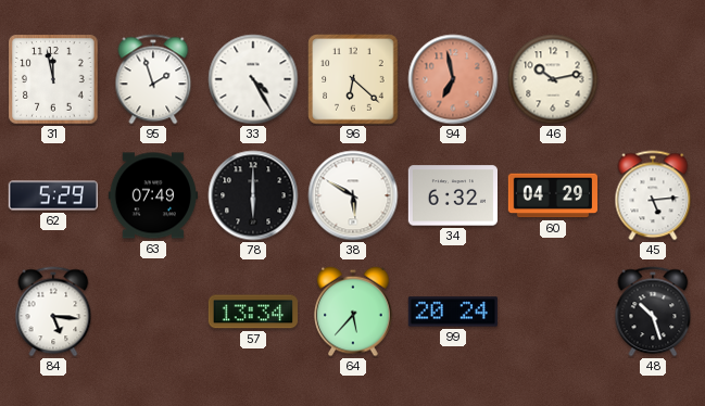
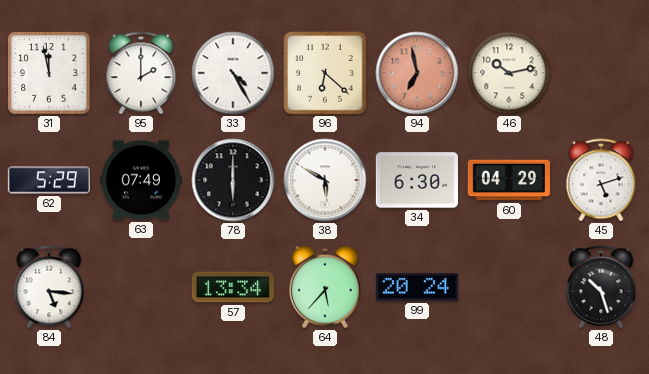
95: 1:57 -> 2:00 (141, 73)
34: 6:32 -> 6:30 (416, 180)
45: 5:14 -> 5:12 (601, 180)
